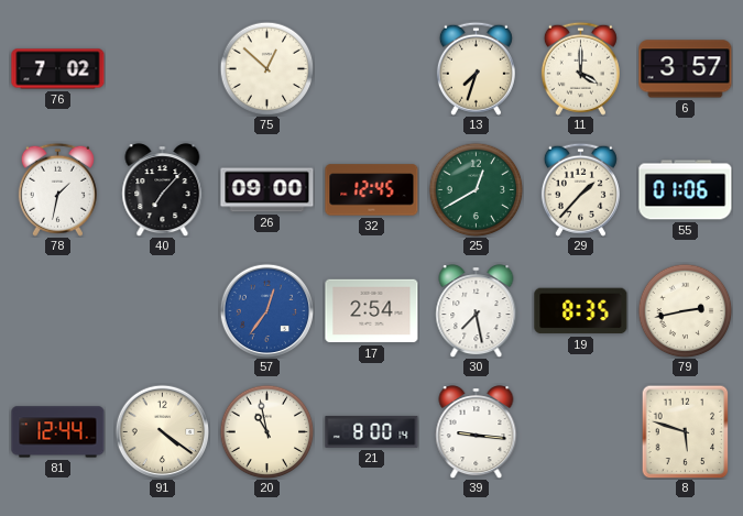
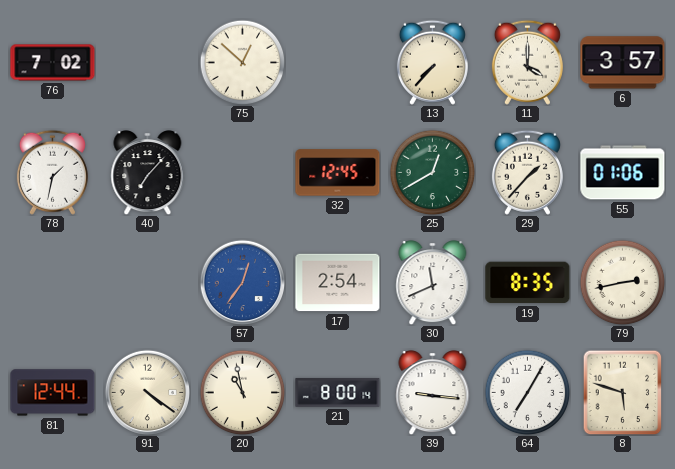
13: 7:33 -> 7:37 (432, 62)
26: 09:00 -> none (267, 190)
30: 7:28 -> 11:41 (433, 283)
64: none -> 7:05 (527, 392)
